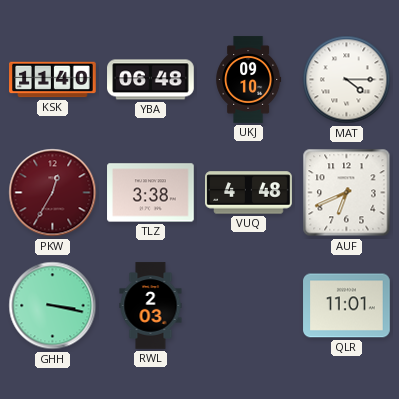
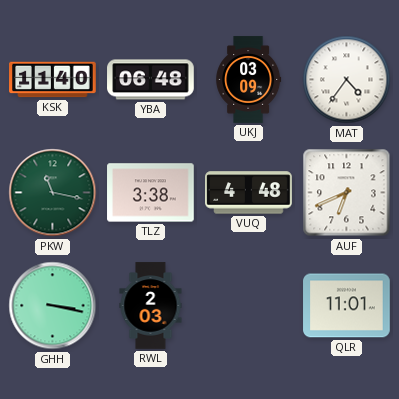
UKJ: 09:10 -> 03:09 (249, 80)
MAT: 4:15 -> 4:36 (347, 80)
PKW: 12:35 -> 11:17 (53, 193)
PKW dial: burgundy -> green (53, 193)
